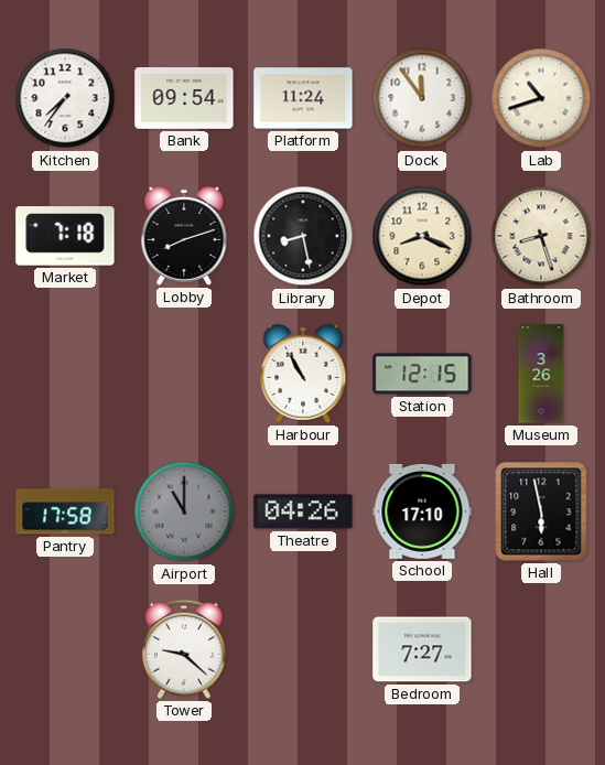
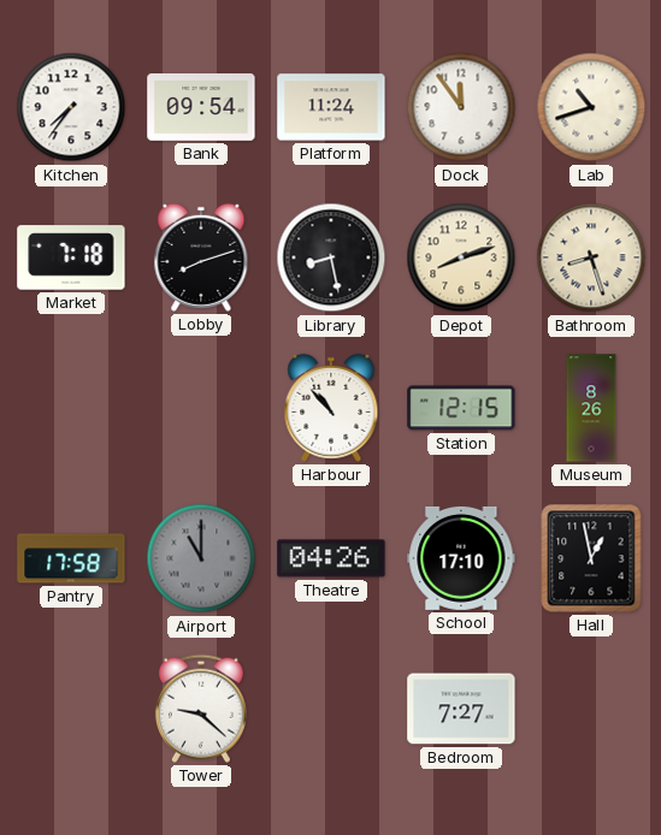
Depot: 8:19 -> 8:12 (461, 257)
Harbour: 10:55 -> 10:53 (331, 408)
Museum: 3:26 -> 8:26 (591, 408)
Hall: 5:58 -> 12:58 (591, 558)
